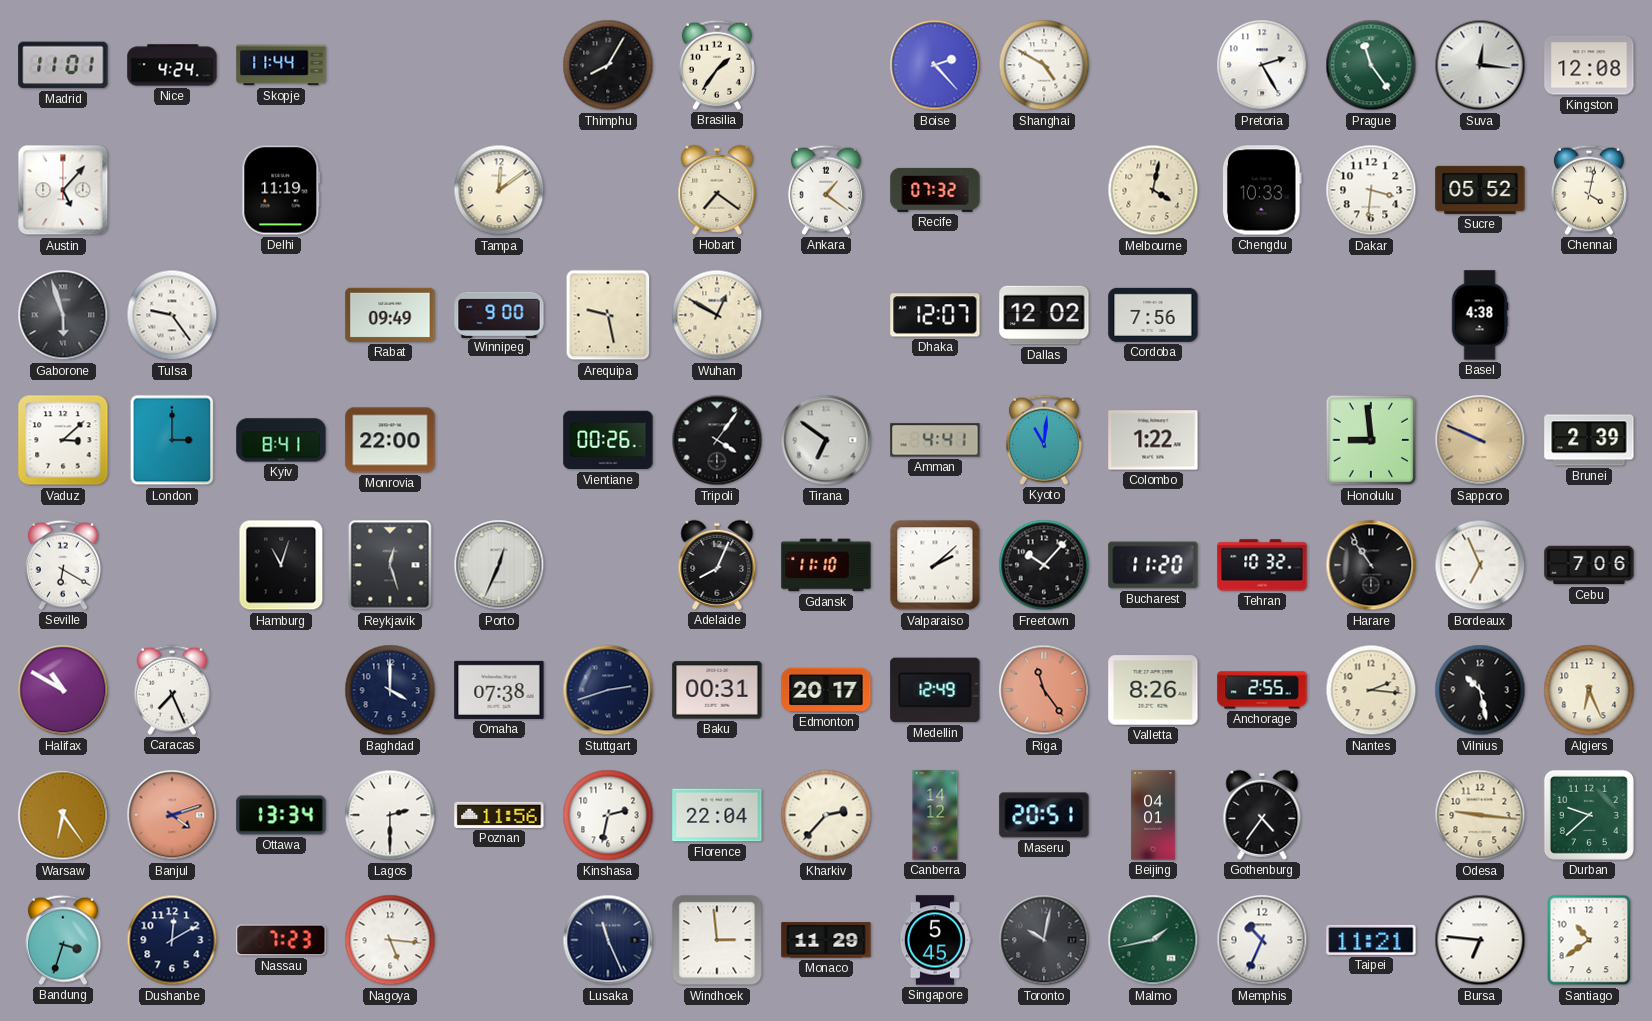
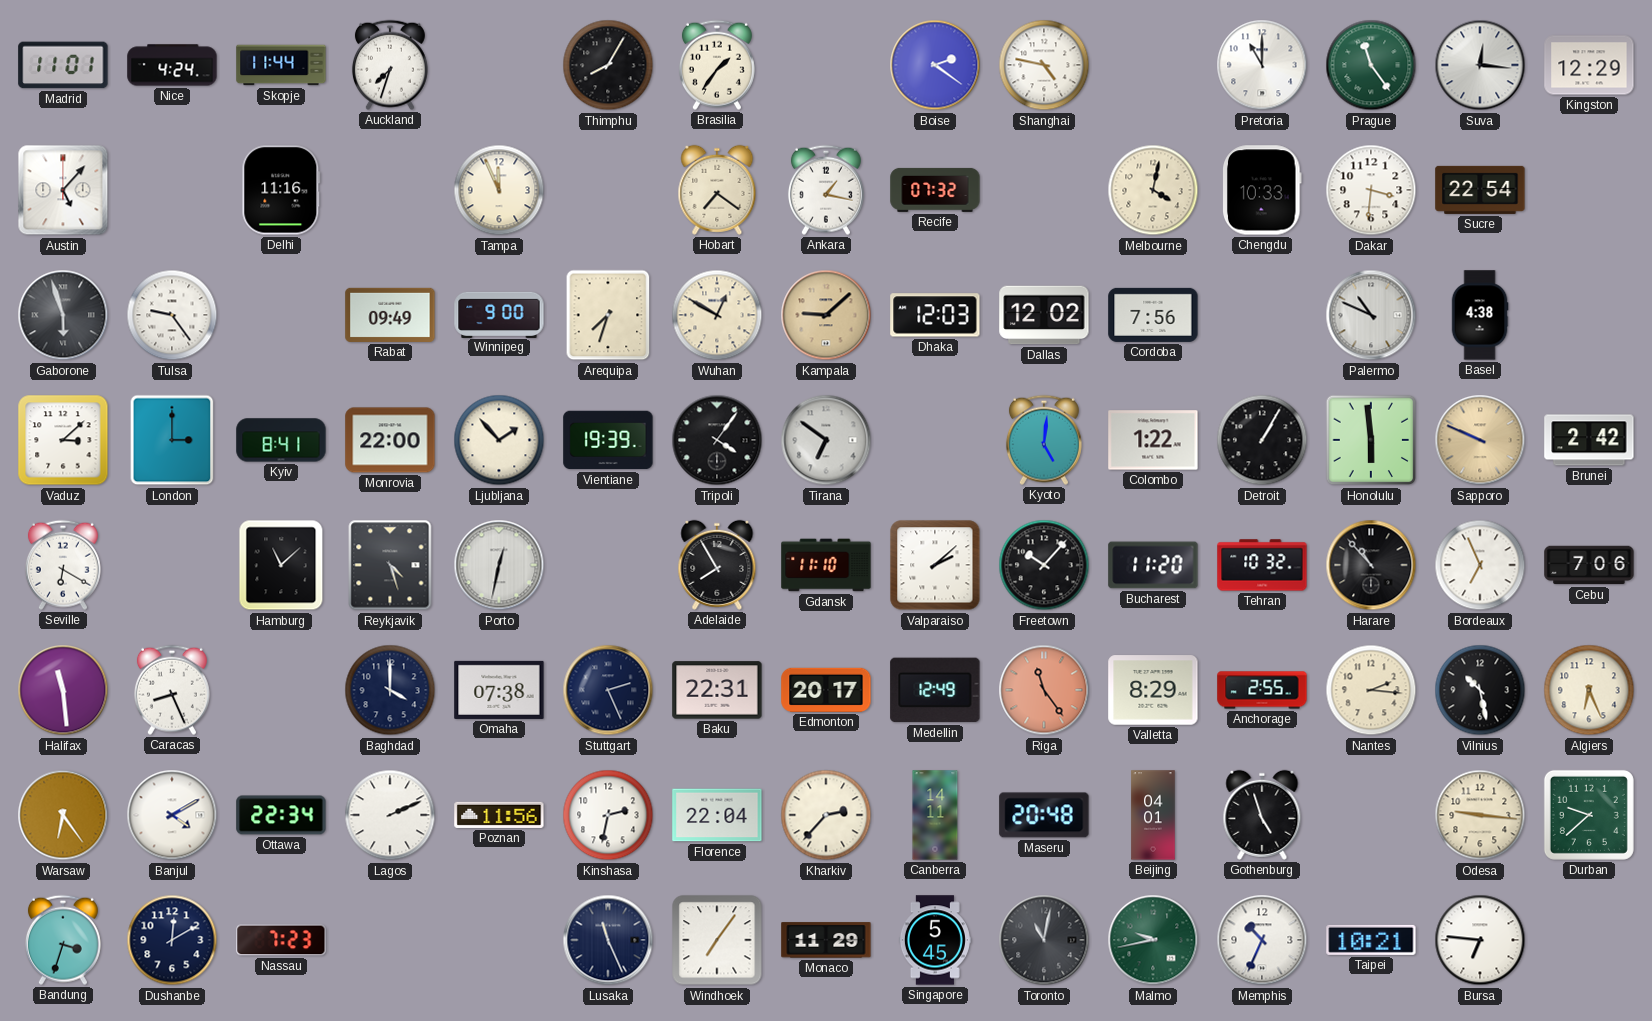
Auckland: none -> 7:33 (390, 65)
Boise: 2:23 -> 2:21 (935, 65)
Shanghai: 4:50 -> 4:47 (1044, 65)
Pretoria: 2:25 -> 11:00 (1262, 65)
Kingston: 12:08 -> 12:29 (1589, 65)
Delhi: 11:19 -> 11:16 (281, 190)
Tampa: 12:09 -> 11:56 (499, 190)
Ankara: 1:21 -> 1:17 (826, 190)
Sucre: 05:52 -> 22:54 (1480, 190)
Chennai: 4:02 -> none (1589, 190)
Arequipa: 9:28 -> 7:33 (608, 315)
Kampala: none -> 9:08 (826, 315)
Dhaka: 12:07 -> 12:03 (935, 315)
Palermo: none -> 10:49 (1371, 315)
Ljubljana: none -> 1:53 (499, 440)
Vientiane: 00:26 -> 19:39 (608, 440)
Amman: 4:41 -> none (935, 440)
Kyoto: 11:01 -> 5:01 (1044, 440)
Detroit: none -> 1:05 (1262, 440)
Honolulu: 8:59 -> 5:59 (1371, 440)
Brunei: 2:39 -> 2:42 (1589, 440)
Hamburg: 11:03 -> 11:08 (281, 565)
Reykjavik: 12:27 -> 4:27 (390, 565)
Porto: 12:34 -> 12:32 (499, 565)
Adelaide: 8:04 -> 7:55 (717, 565)
Harare: 10:54 -> 10:53 (1371, 565)
Halifax: 10:50 -> 11:29 (63, 690)
Caracas: 7:26 -> 8:26 (172, 690)
Stuttgart: 2:42 -> 2:26 (608, 690)
Baku: 00:31 -> 22:31 (717, 690)
Valletta: 8:26 -> 8:29 (1153, 690)
Banjul: 4:12 -> 4:10 (172, 815)
Banjul dial: salmon -> white (172, 815)
Ottawa: 13:34 -> 22:34 (281, 815)
Lagos: 2:30 -> 2:11 (390, 815)
Canberra: 14:12 -> 14:11 (935, 815)
Maseru: 20:51 -> 20:48 (1044, 815)
Gothenburg: 4:36 -> 4:57 (1262, 815)
Nagoya: 5:16 -> none (390, 940)
Windhoek: 2:59 -> 7:06 (717, 940)
Toronto: 10:02 -> 11:02 (1044, 940)
Malmo: 1:43 -> 9:43 (1153, 940)
Taipei: 11:21 -> 10:21 (1371, 940)
Santiago: 10:39 -> none (1589, 940)
